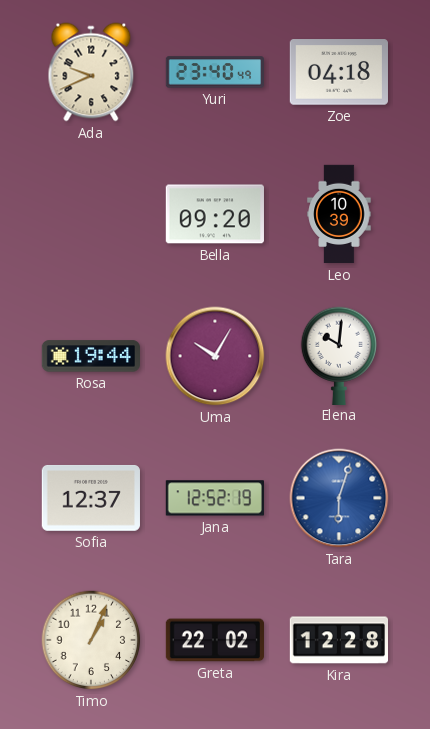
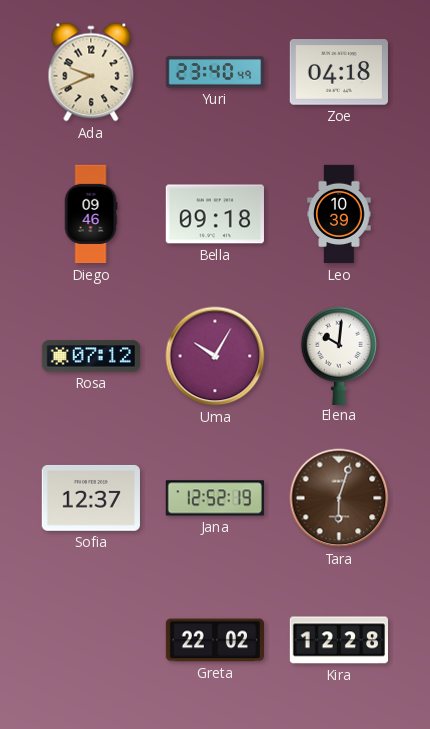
Diego: none -> 09:46 (91, 214)
Bella: 09:20 -> 09:18 (215, 214)
Rosa: 19:44 -> 07:12 (90, 356)
Tara dial: blue -> brown (339, 498)
Timo: 1:04 -> none (91, 640)
